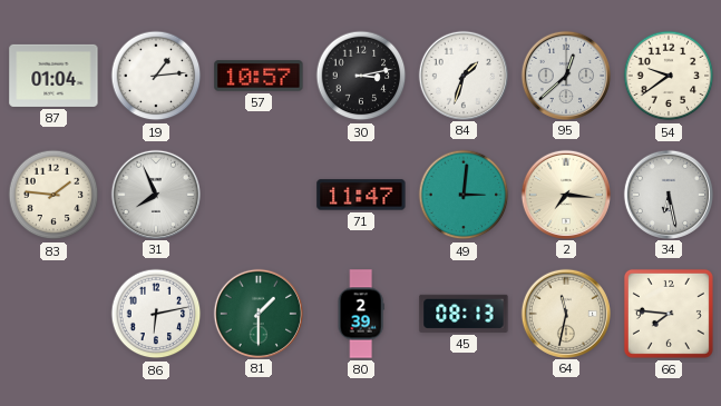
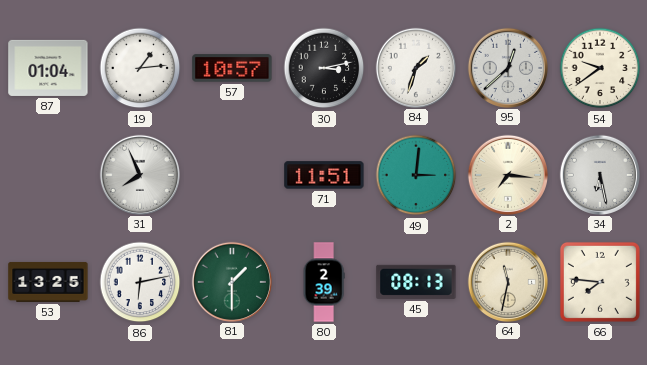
83: 1:46 -> none (53, 195)
71: 11:47 -> 11:51 (324, 175)
53: none -> 13:25 (48, 282)
